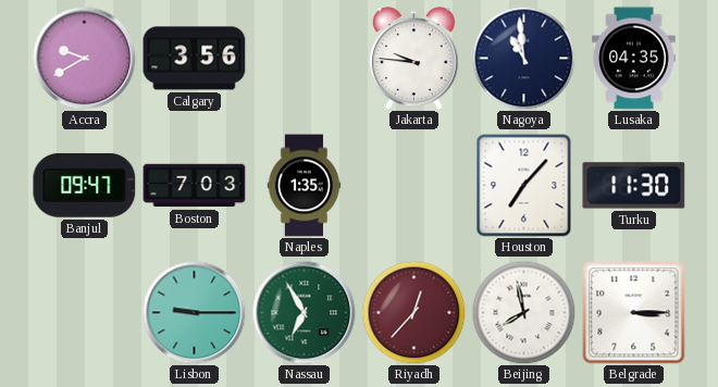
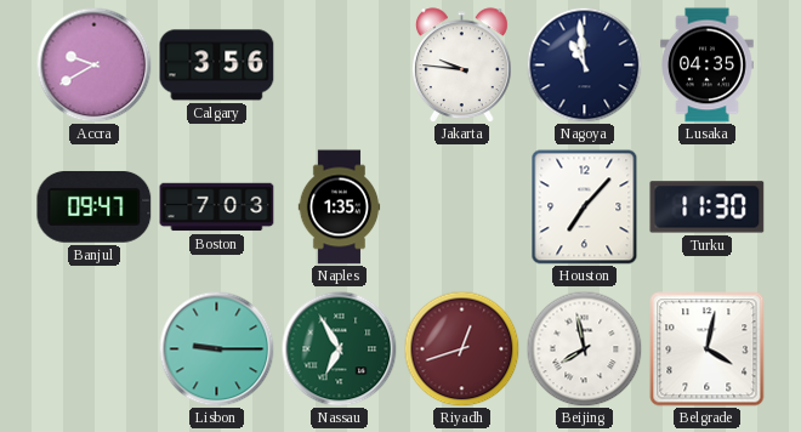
Riyadh: 12:37 -> 12:42 (461, 348)
Belgrade: 3:15 -> 4:02 (708, 349)
